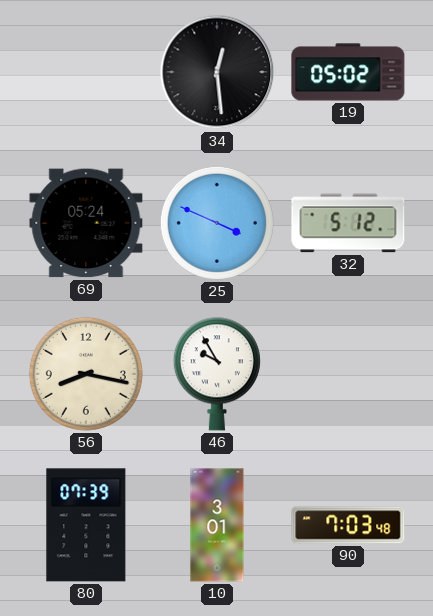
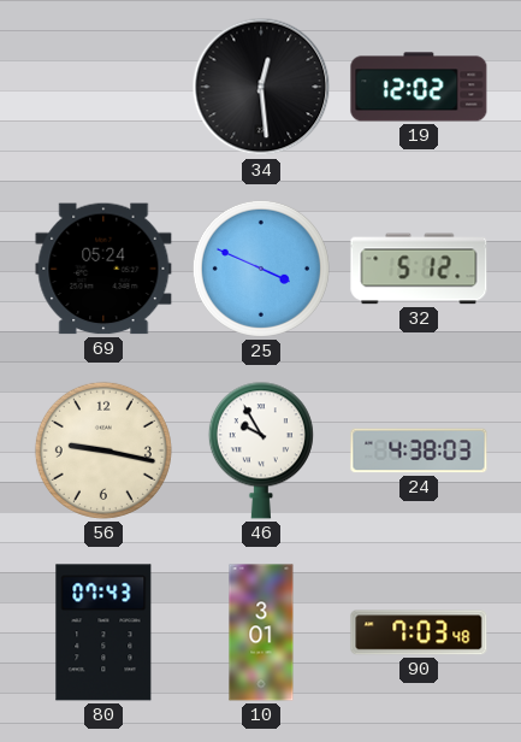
19: 05:02 -> 12:02 (419, 87)
56: 8:17 -> 9:17 (103, 450)
24: none -> 4:38 (419, 450)
80: 07:39 -> 07:43 (103, 632)
